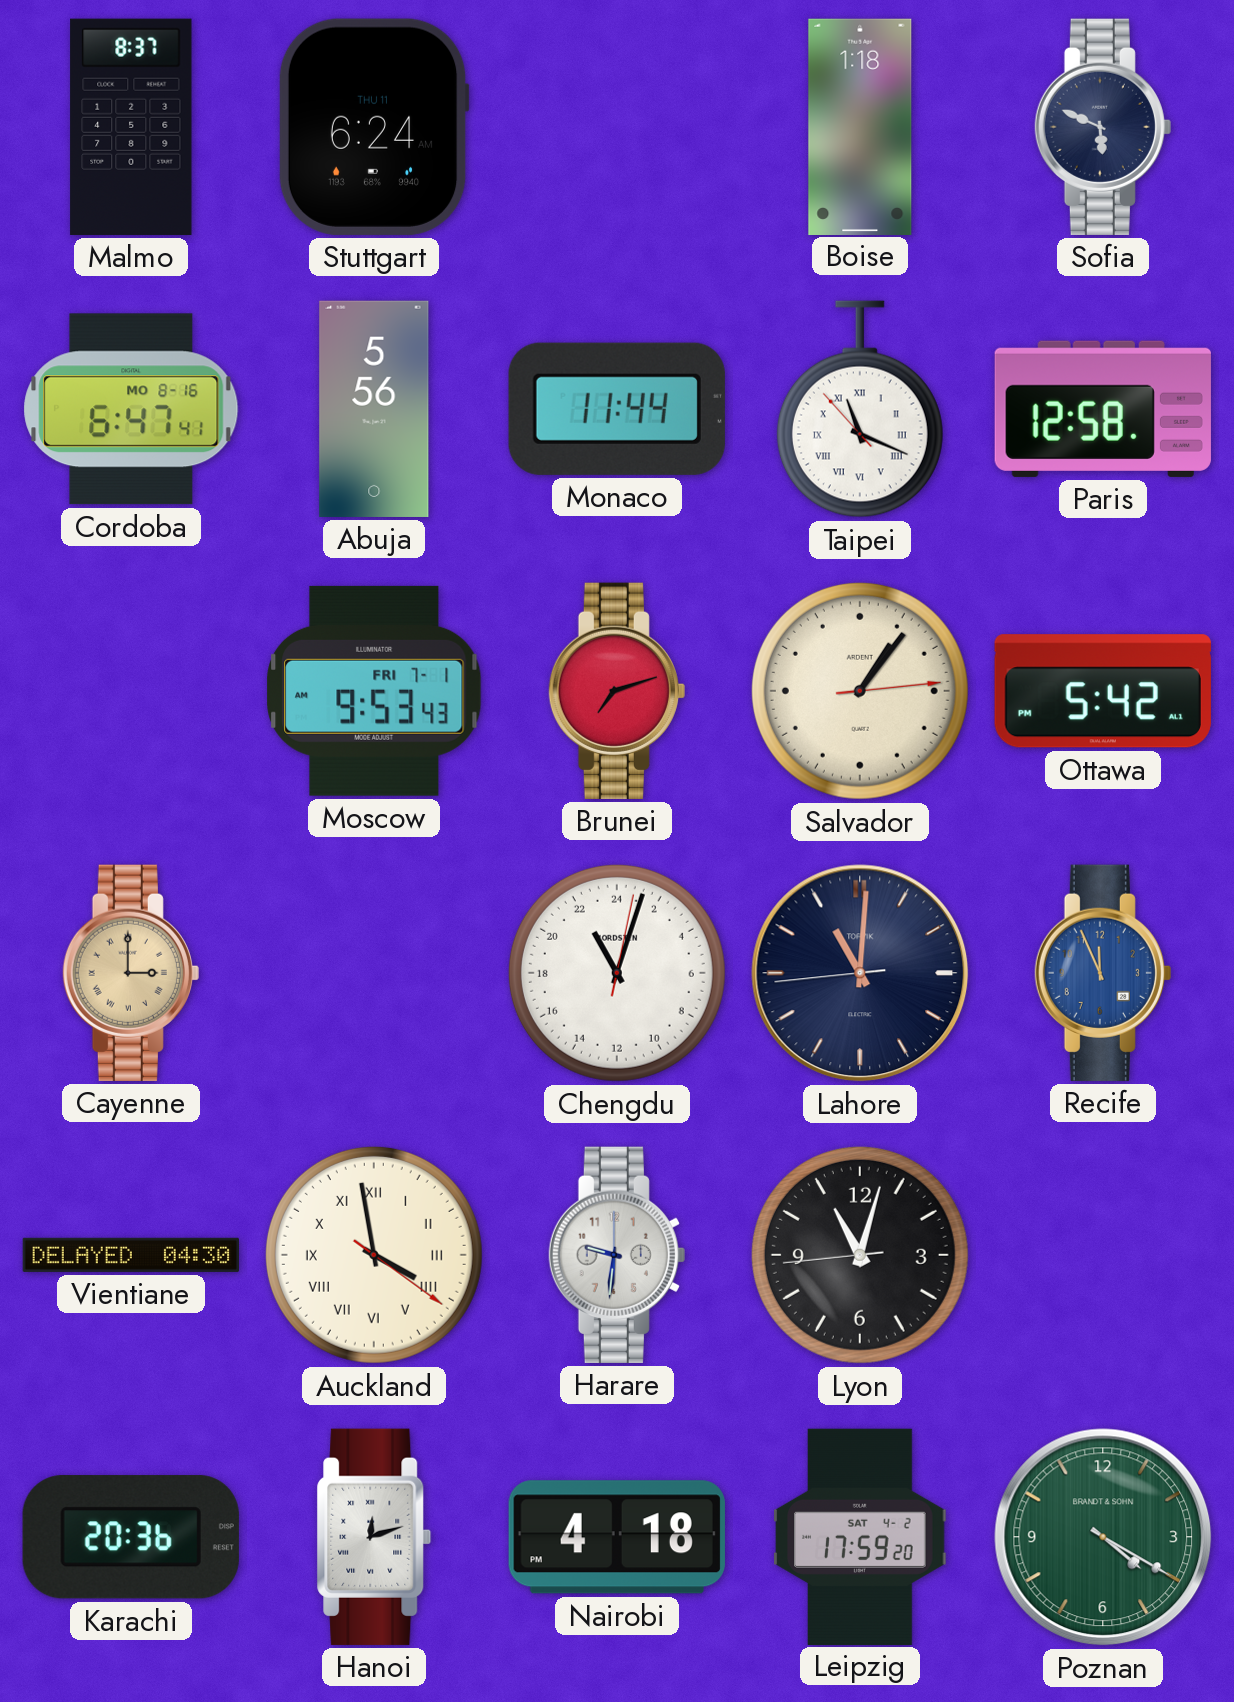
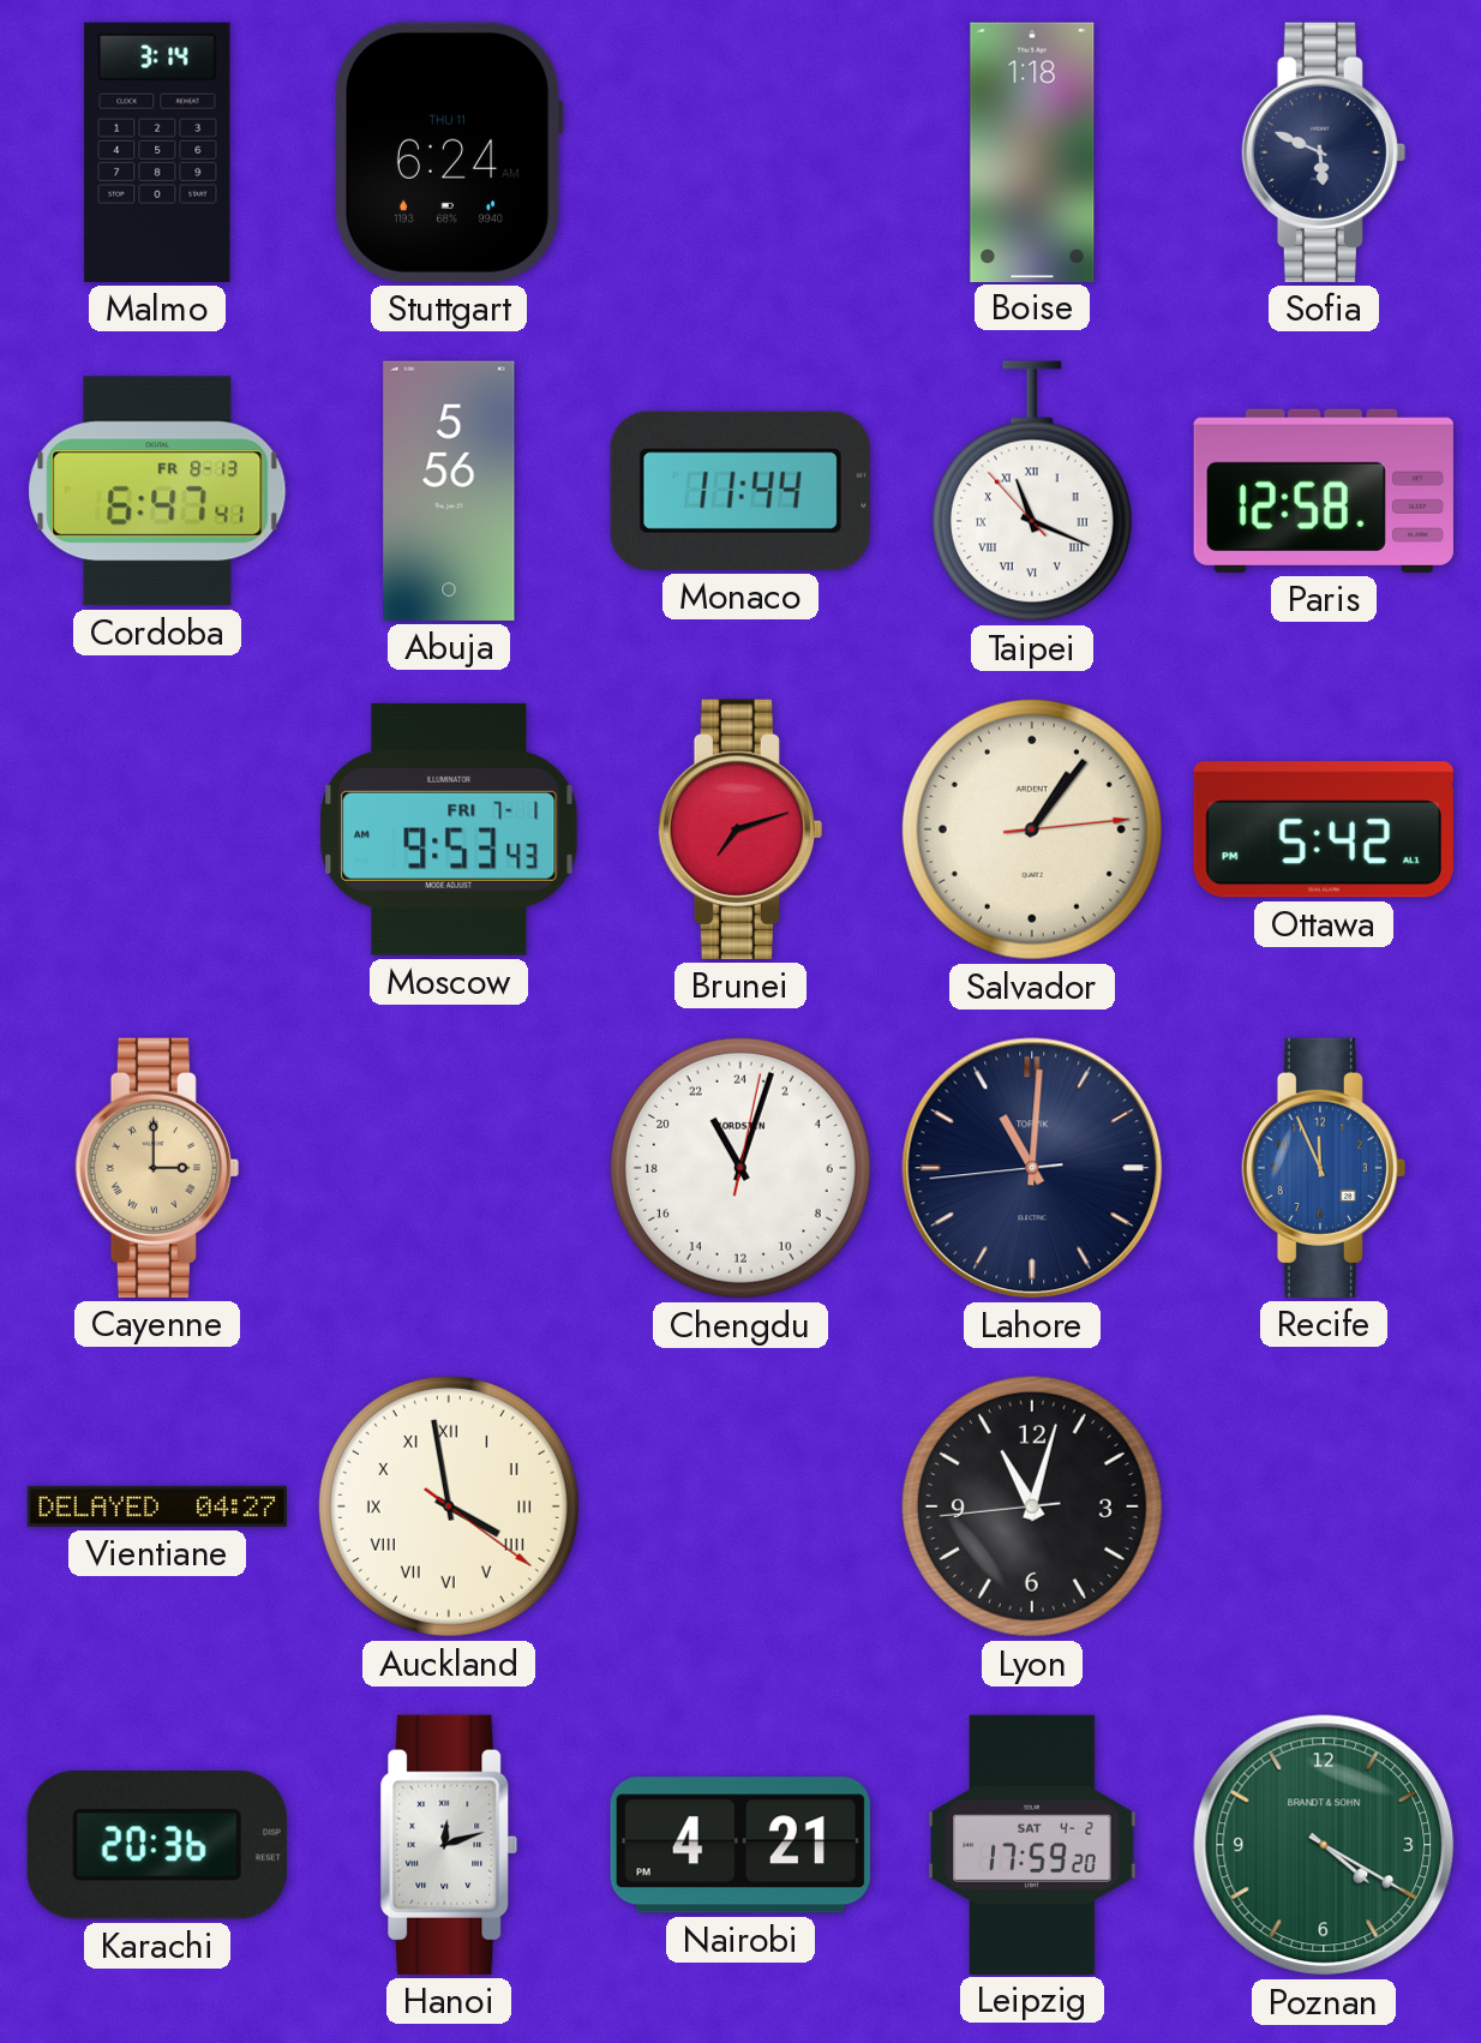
Malmo: 8:37 -> 3:14 (157, 152)
Cordoba date: MO 8-16 -> FR 8-13 (157, 491)
Vientiane: 04:30 -> 04:27 (156, 1506)
Harare: 9:31 -> none (617, 1255)
Nairobi: 4:18 -> 4:21 (740, 1845)
